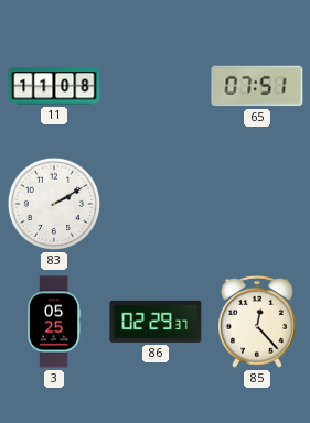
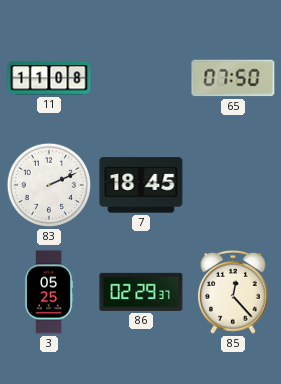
65: 07:51 -> 07:50 (233, 78)
83: 2:10 -> 2:11 (49, 185)
7: none -> 18:45 (141, 185)
